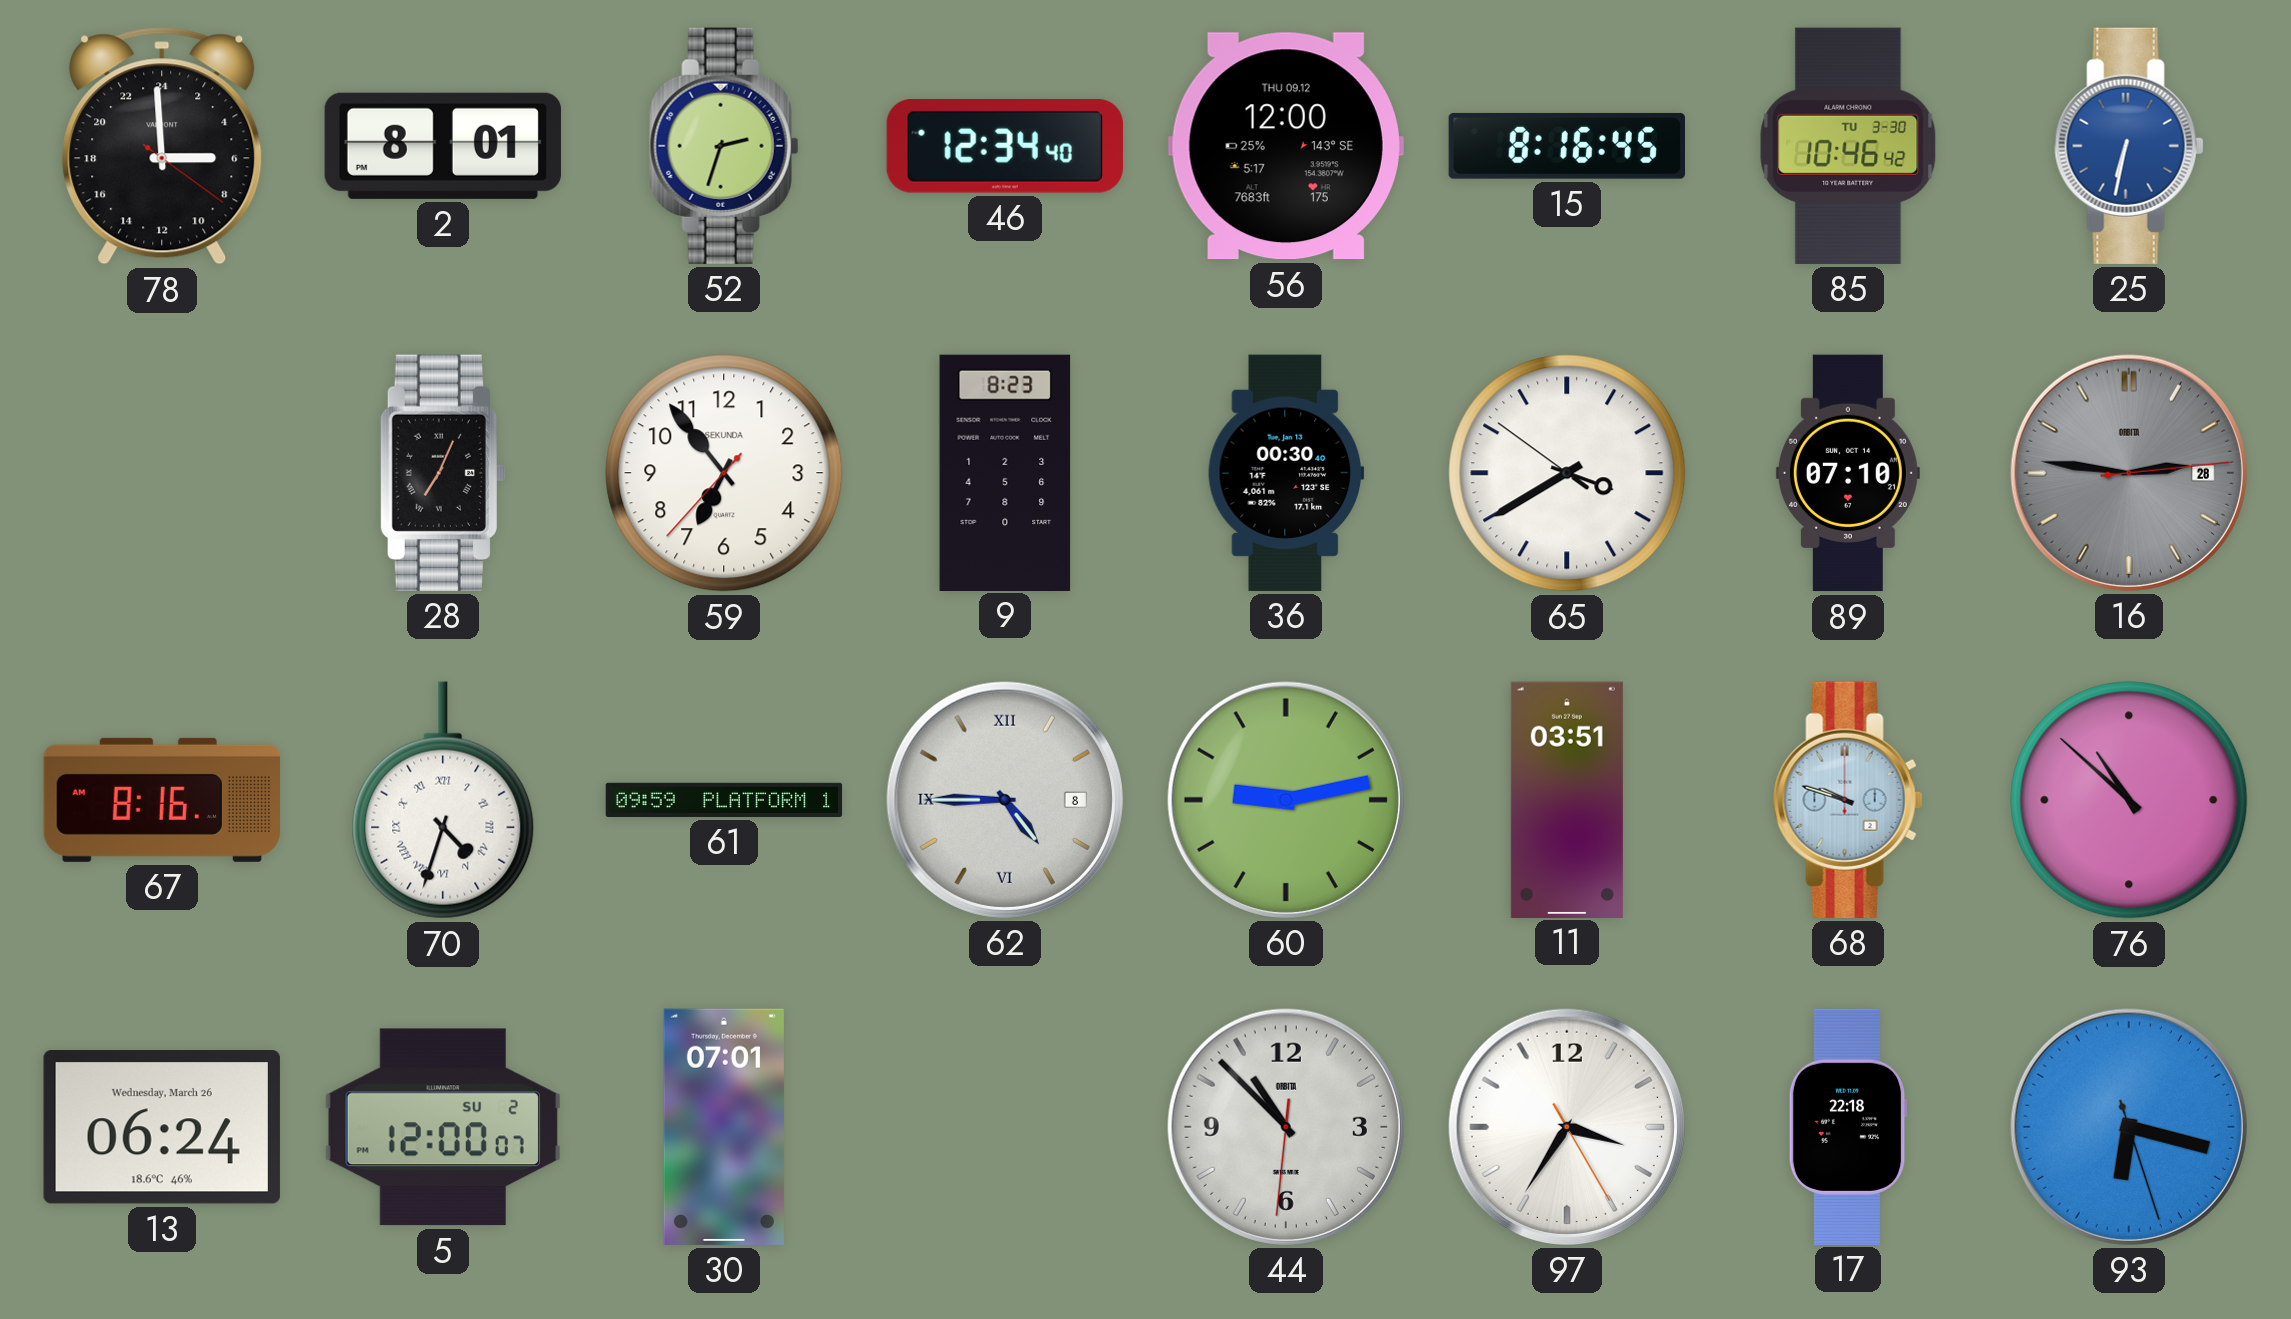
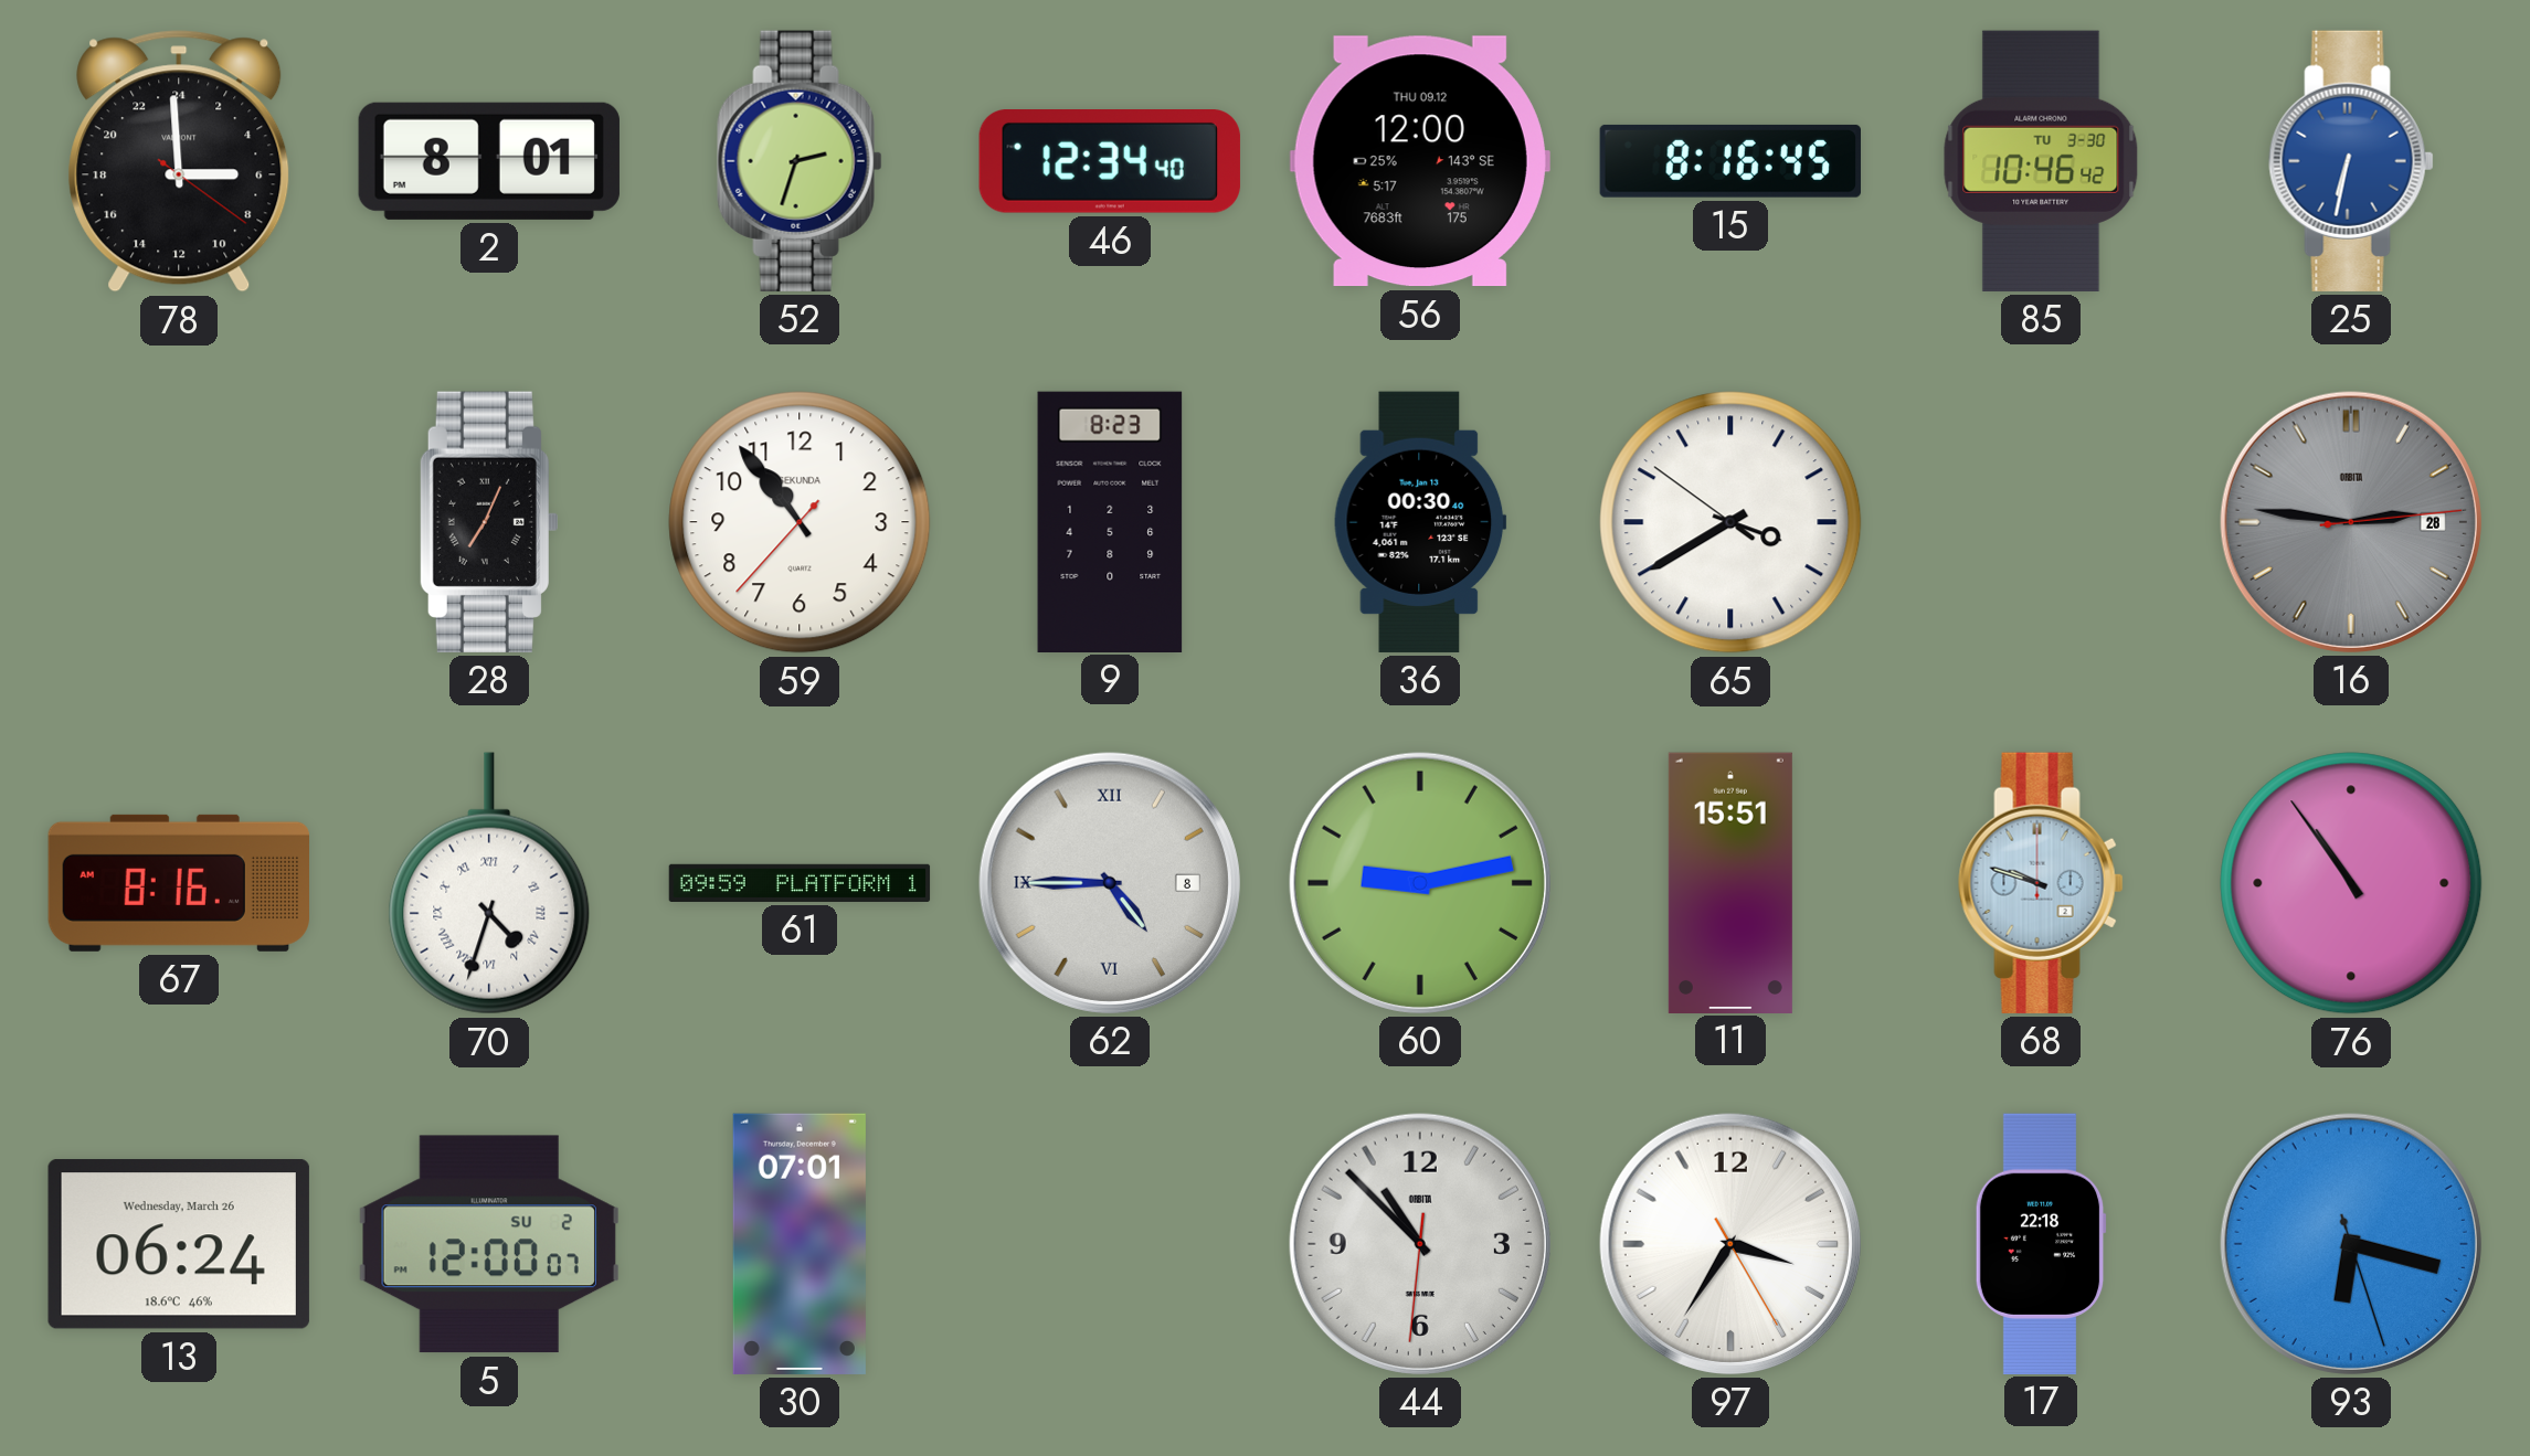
59: 6:53 -> 10:53 (800, 522)
89: 07:10 -> none (1848, 473)
11: 03:51 -> 15:51 (1730, 882)
76: 10:52 -> 10:54 (2351, 883)
